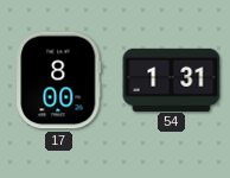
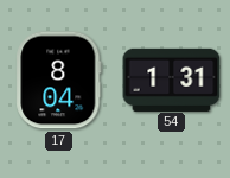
17: 8:00 -> 8:04 (59, 81)
